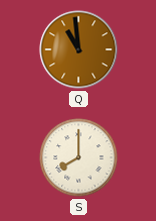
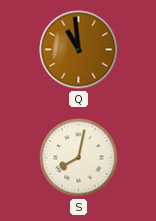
S: 8:00 -> 8:02 (79, 158)
